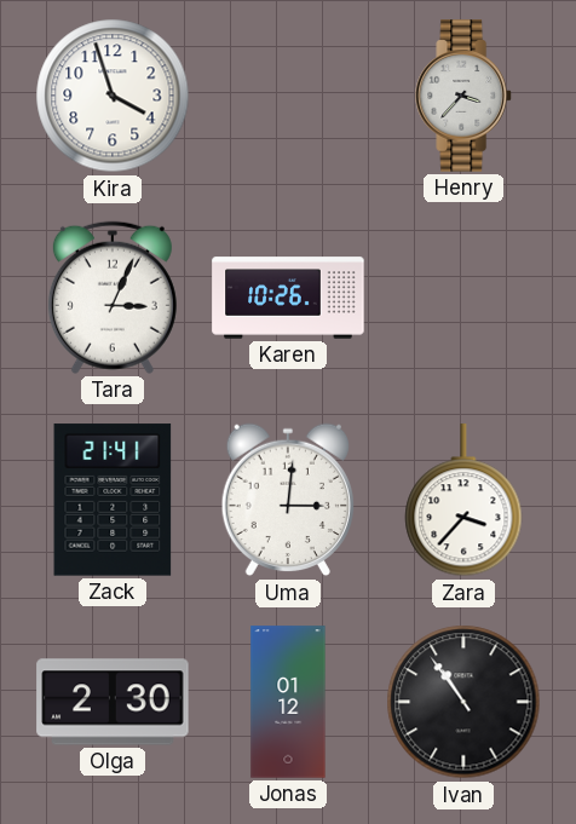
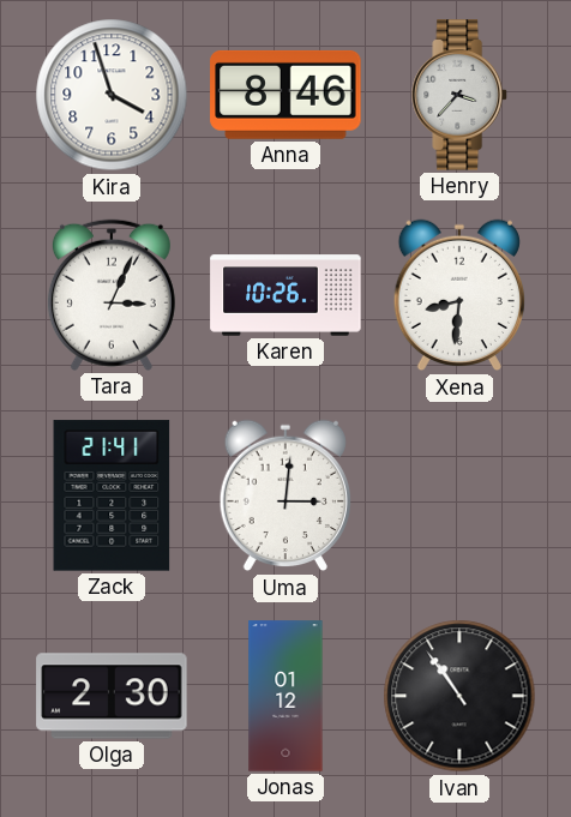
Anna: none -> 8:46 (285, 95)
Xena: none -> 8:31 (459, 295)
Zara: 3:37 -> none (463, 501)
